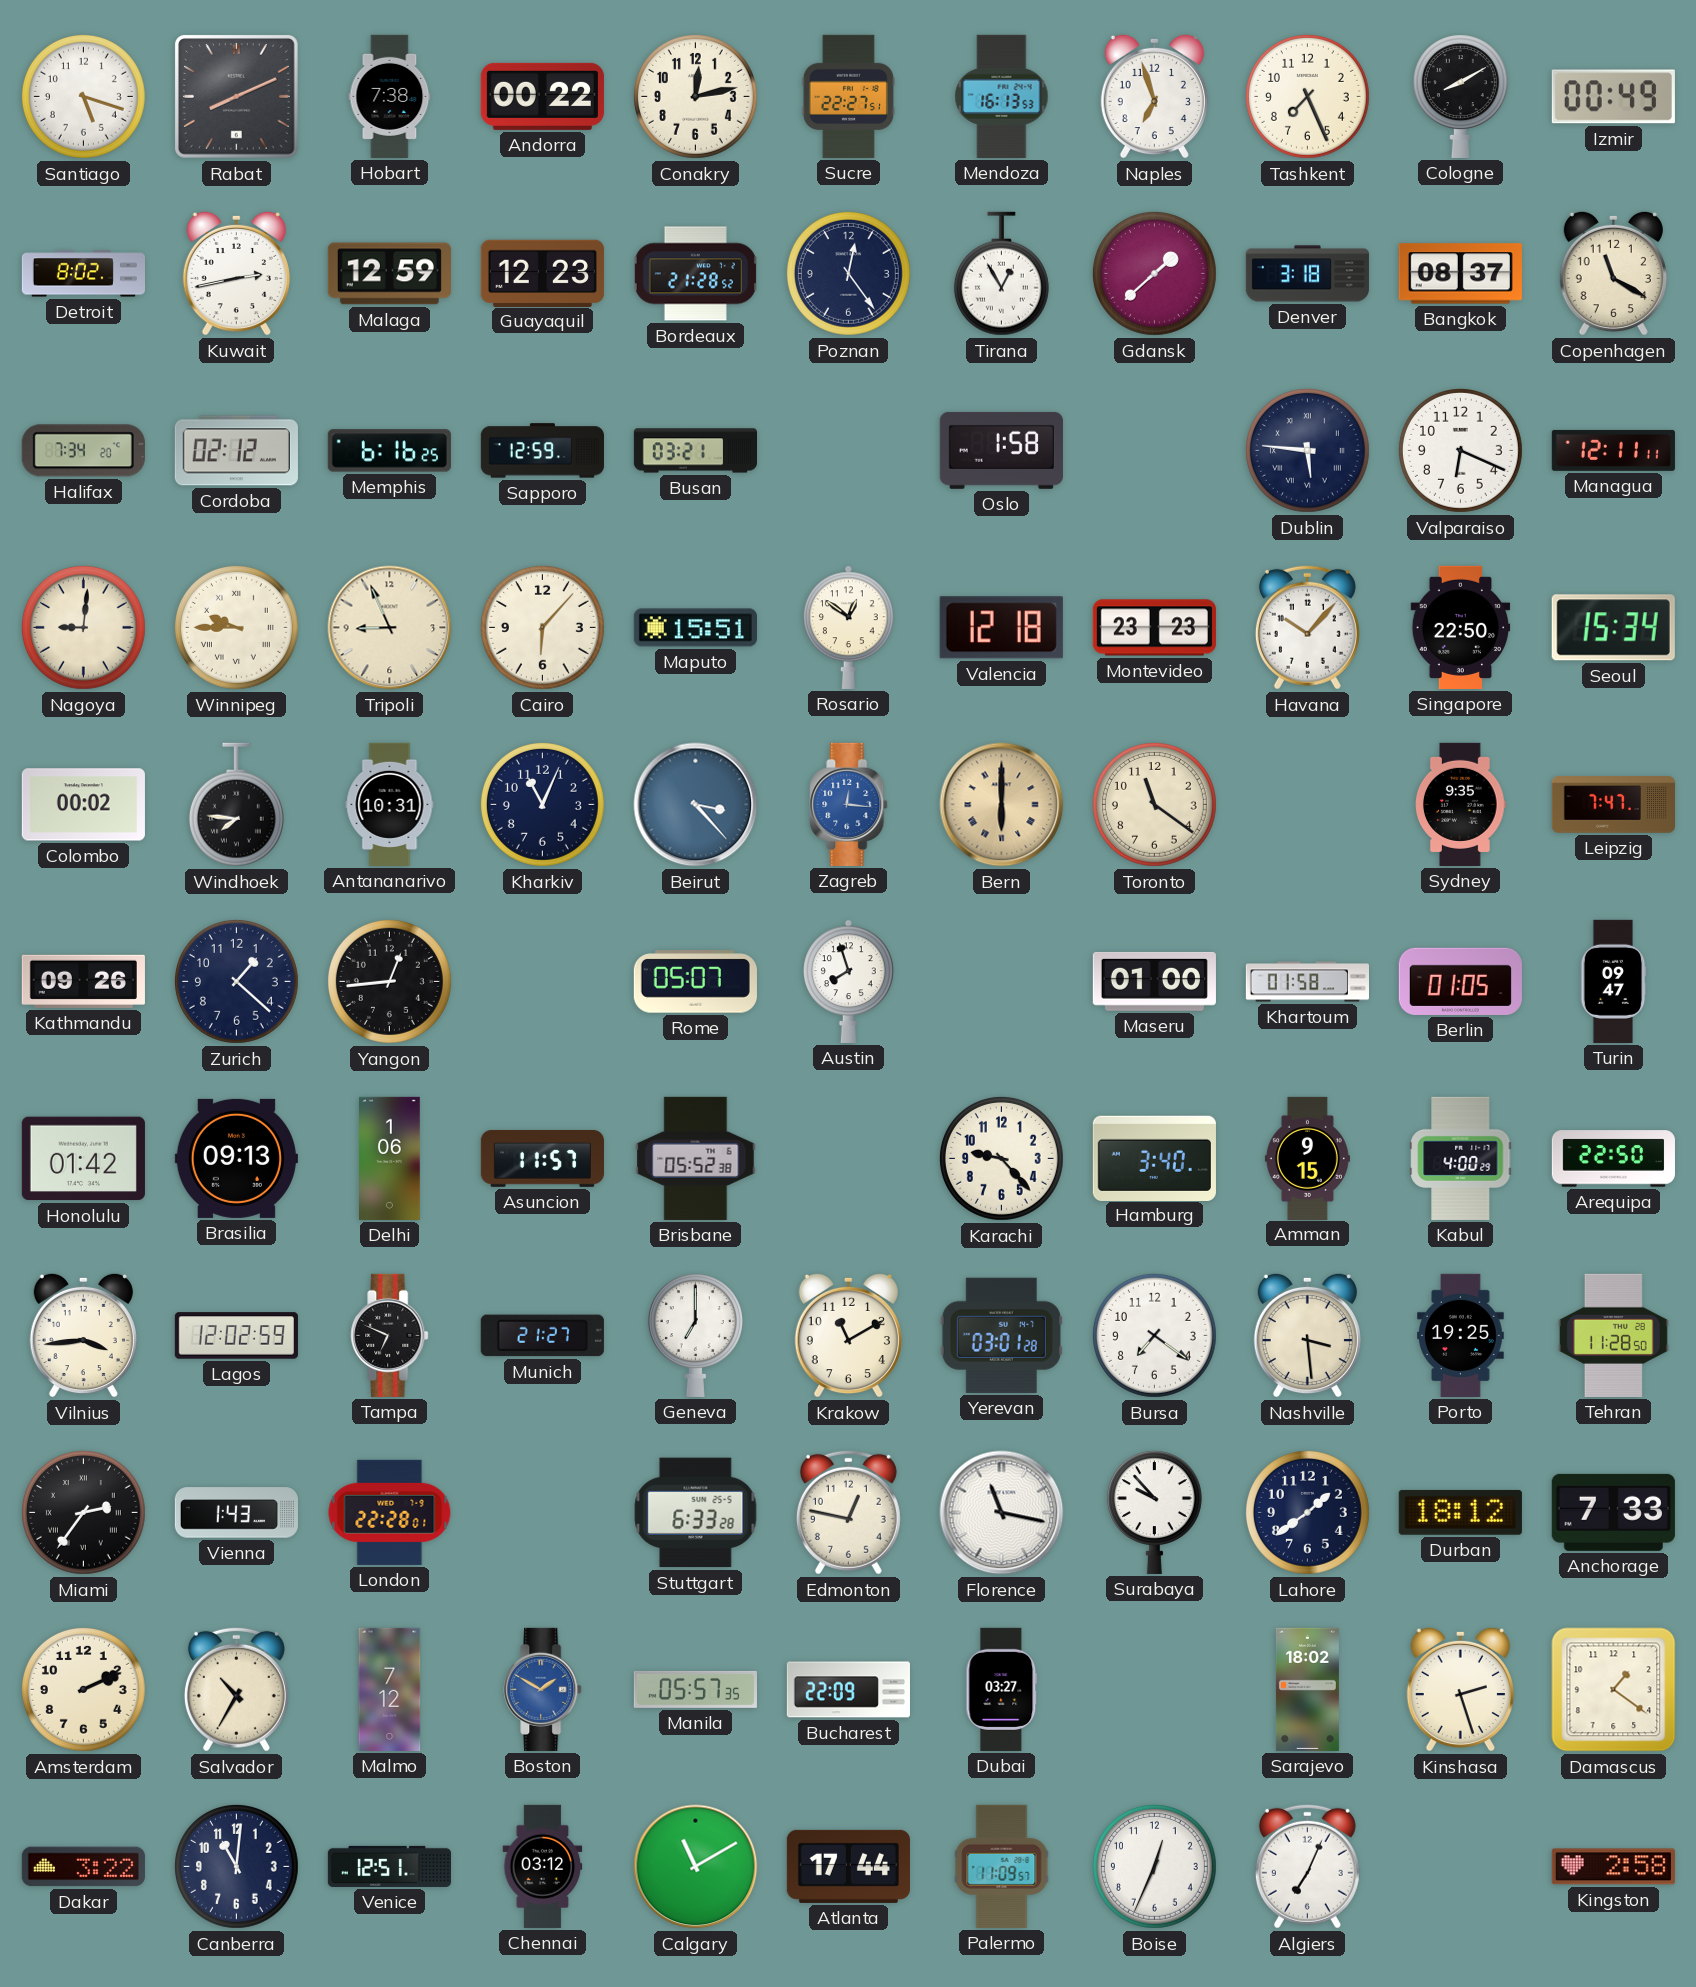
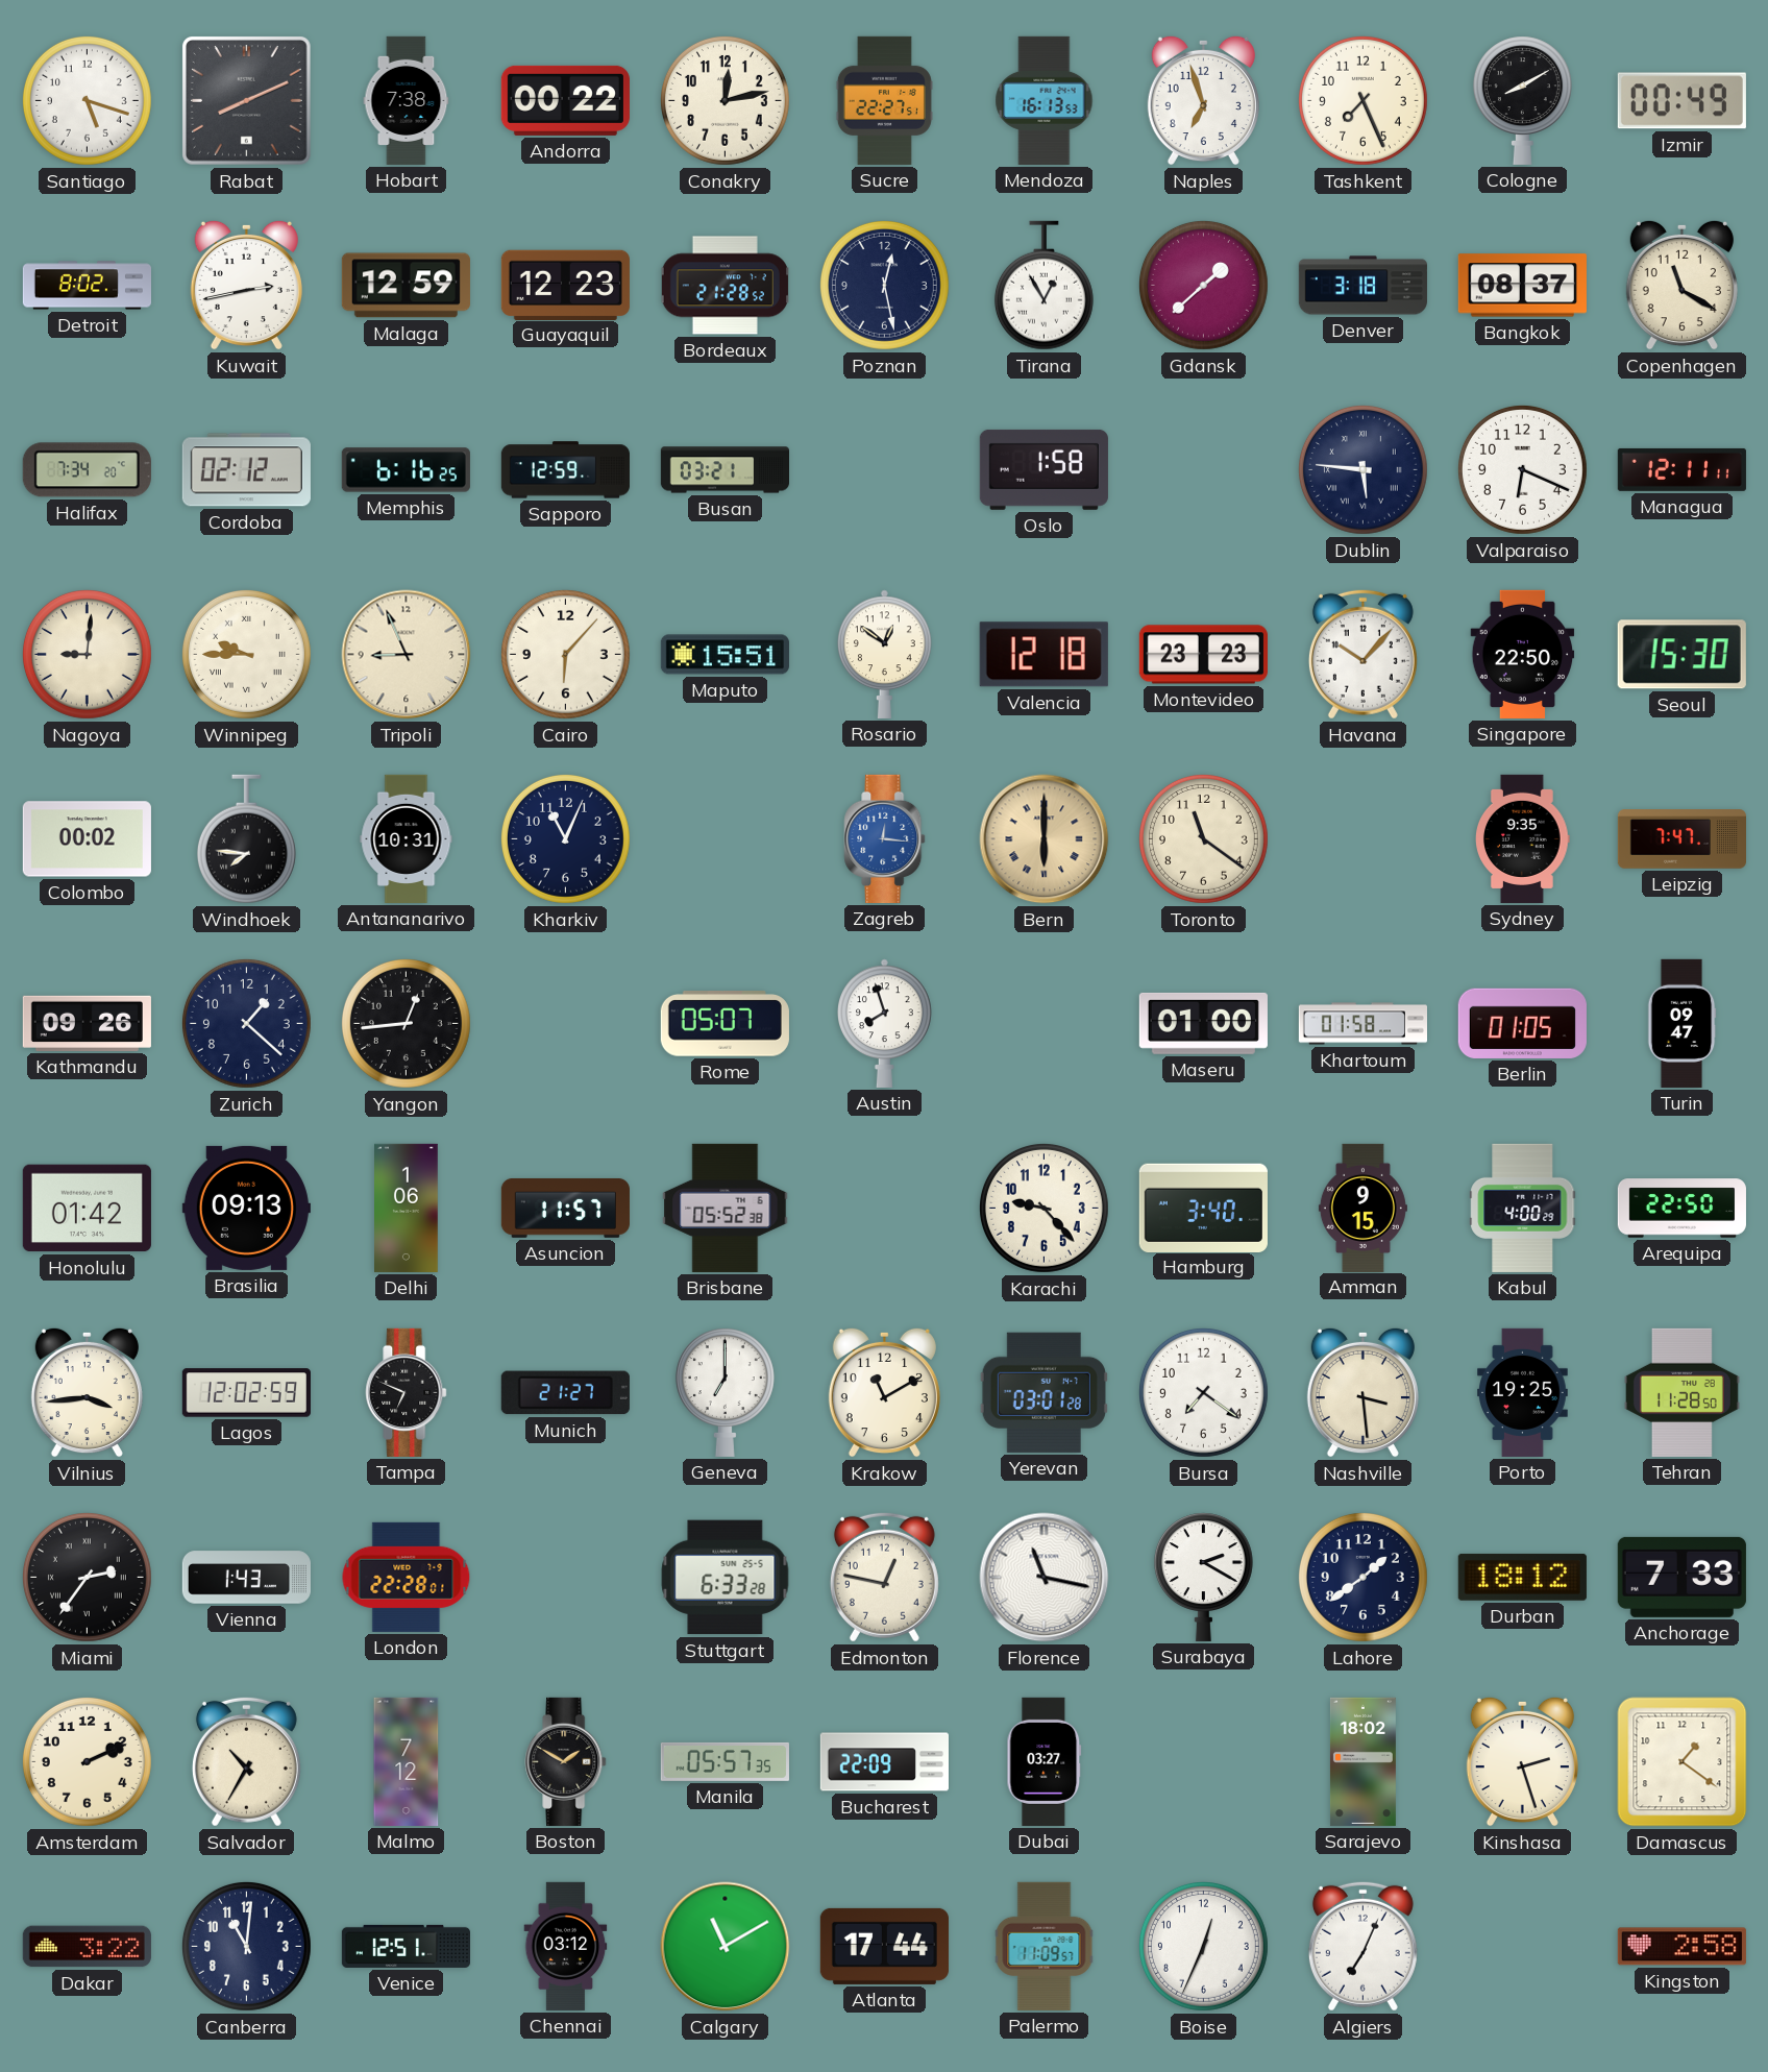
Poznan: 12:24 -> 12:28 (884, 285)
Seoul: 15:34 -> 15:30 (1681, 655)
Beirut: 3:23 -> none (696, 805)
Surabaya: 9:53 -> 2:20 (1203, 1577)
Boston dial: blue -> black (566, 1761)
